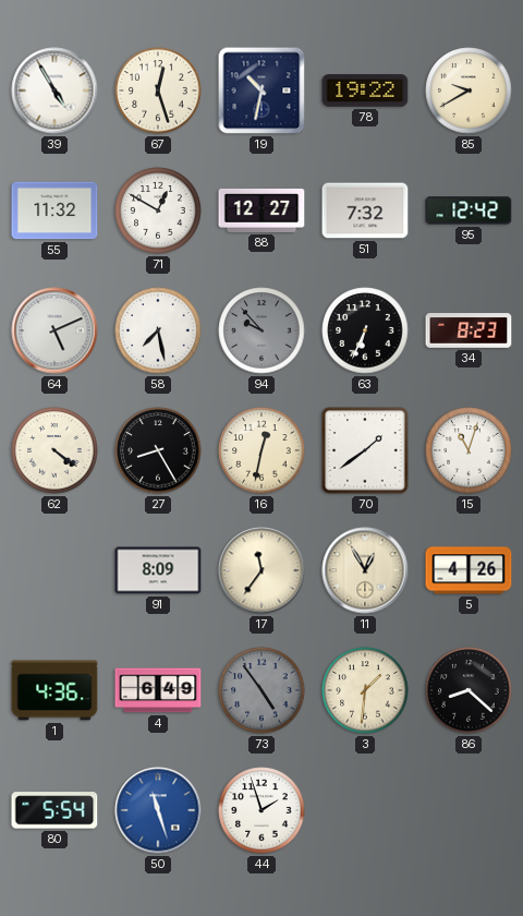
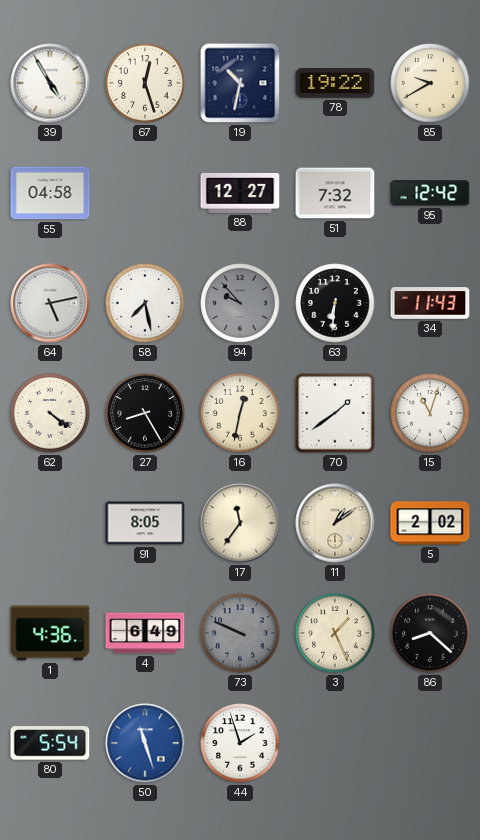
55: 11:32 -> 04:58 (50, 193)
71: 12:50 -> none (158, 210)
64: 5:11 -> 5:13 (50, 303)
63: 6:34 -> 6:31 (335, 303)
34: 8:23 -> 11:43 (430, 303)
91: 8:09 -> 8:05 (145, 523)
11: 12:55 -> 1:09 (335, 523)
5: 4:26 -> 2:02 (430, 523)
73: 4:54 -> 9:49 (240, 633)
3: 1:31 -> 1:26 (335, 633)
